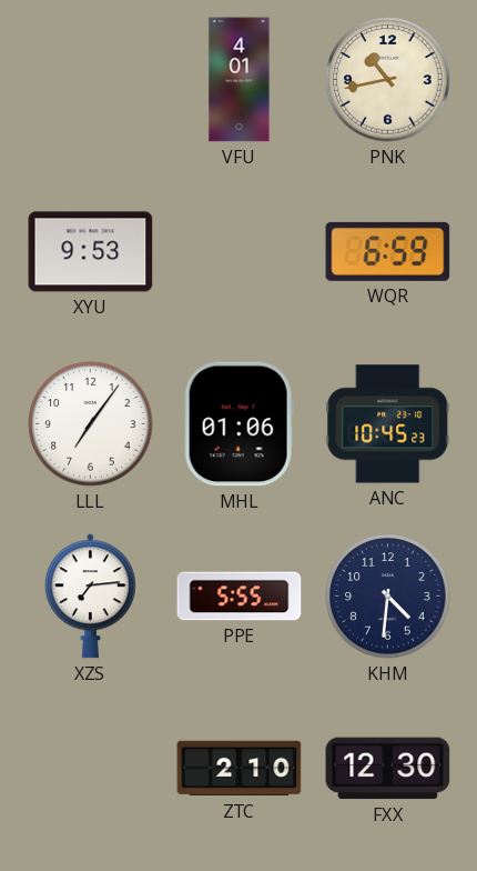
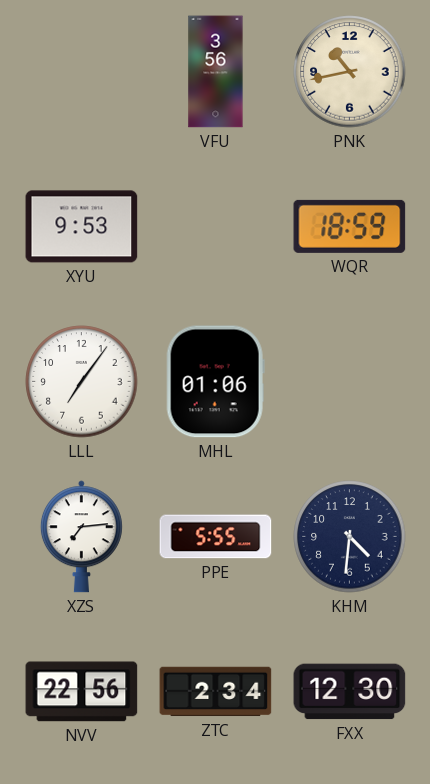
VFU: 4:01 -> 3:56 (216, 72)
WQR: 6:59 -> 18:59 (350, 226)
ANC: 10:45 -> none (388, 424)
NVV: none -> 22:56 (82, 692)
ZTC: 2:10 -> 2:34 (216, 692)
